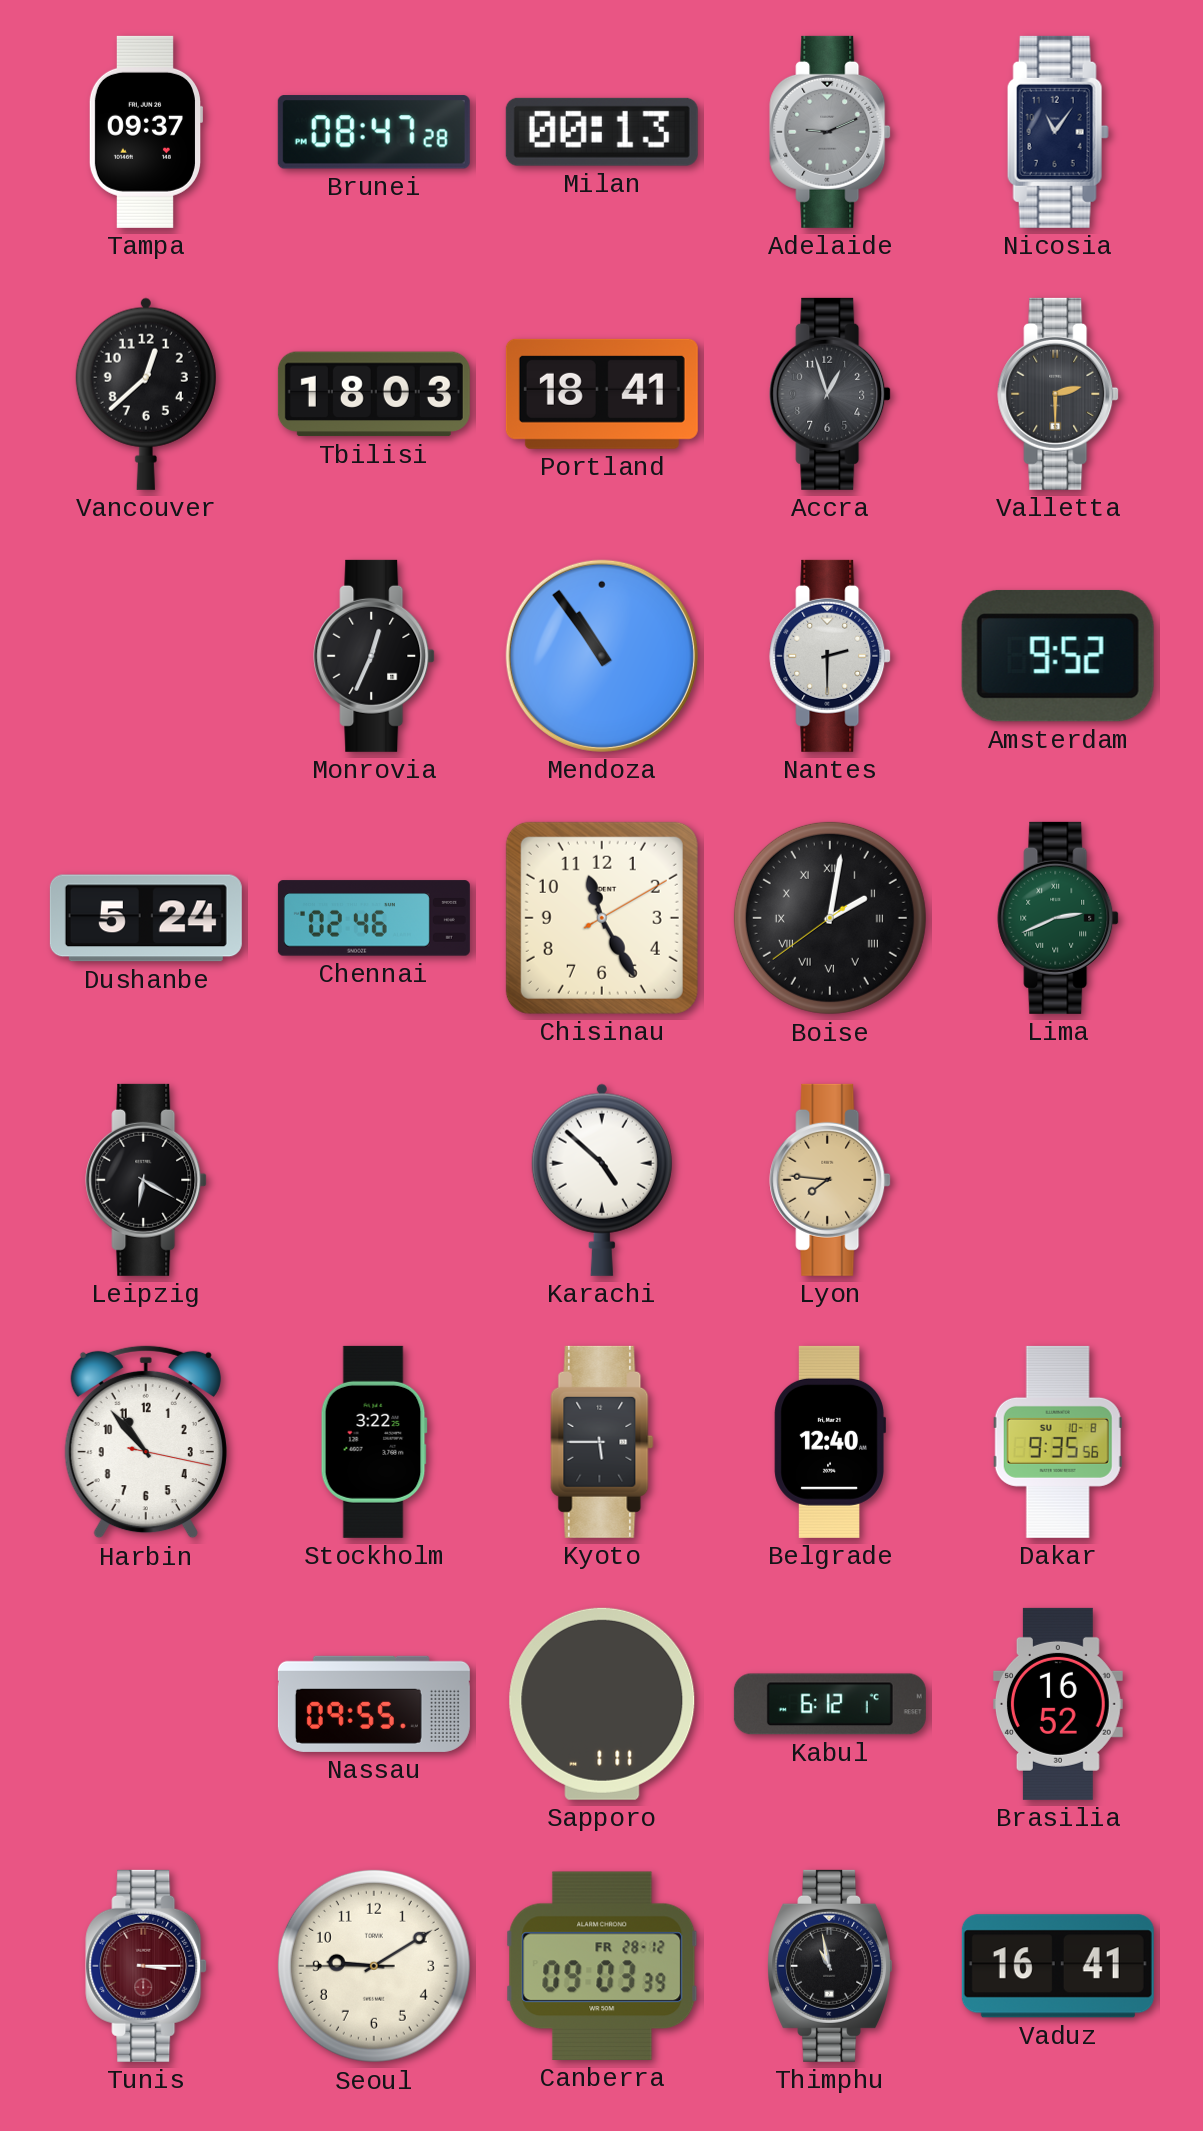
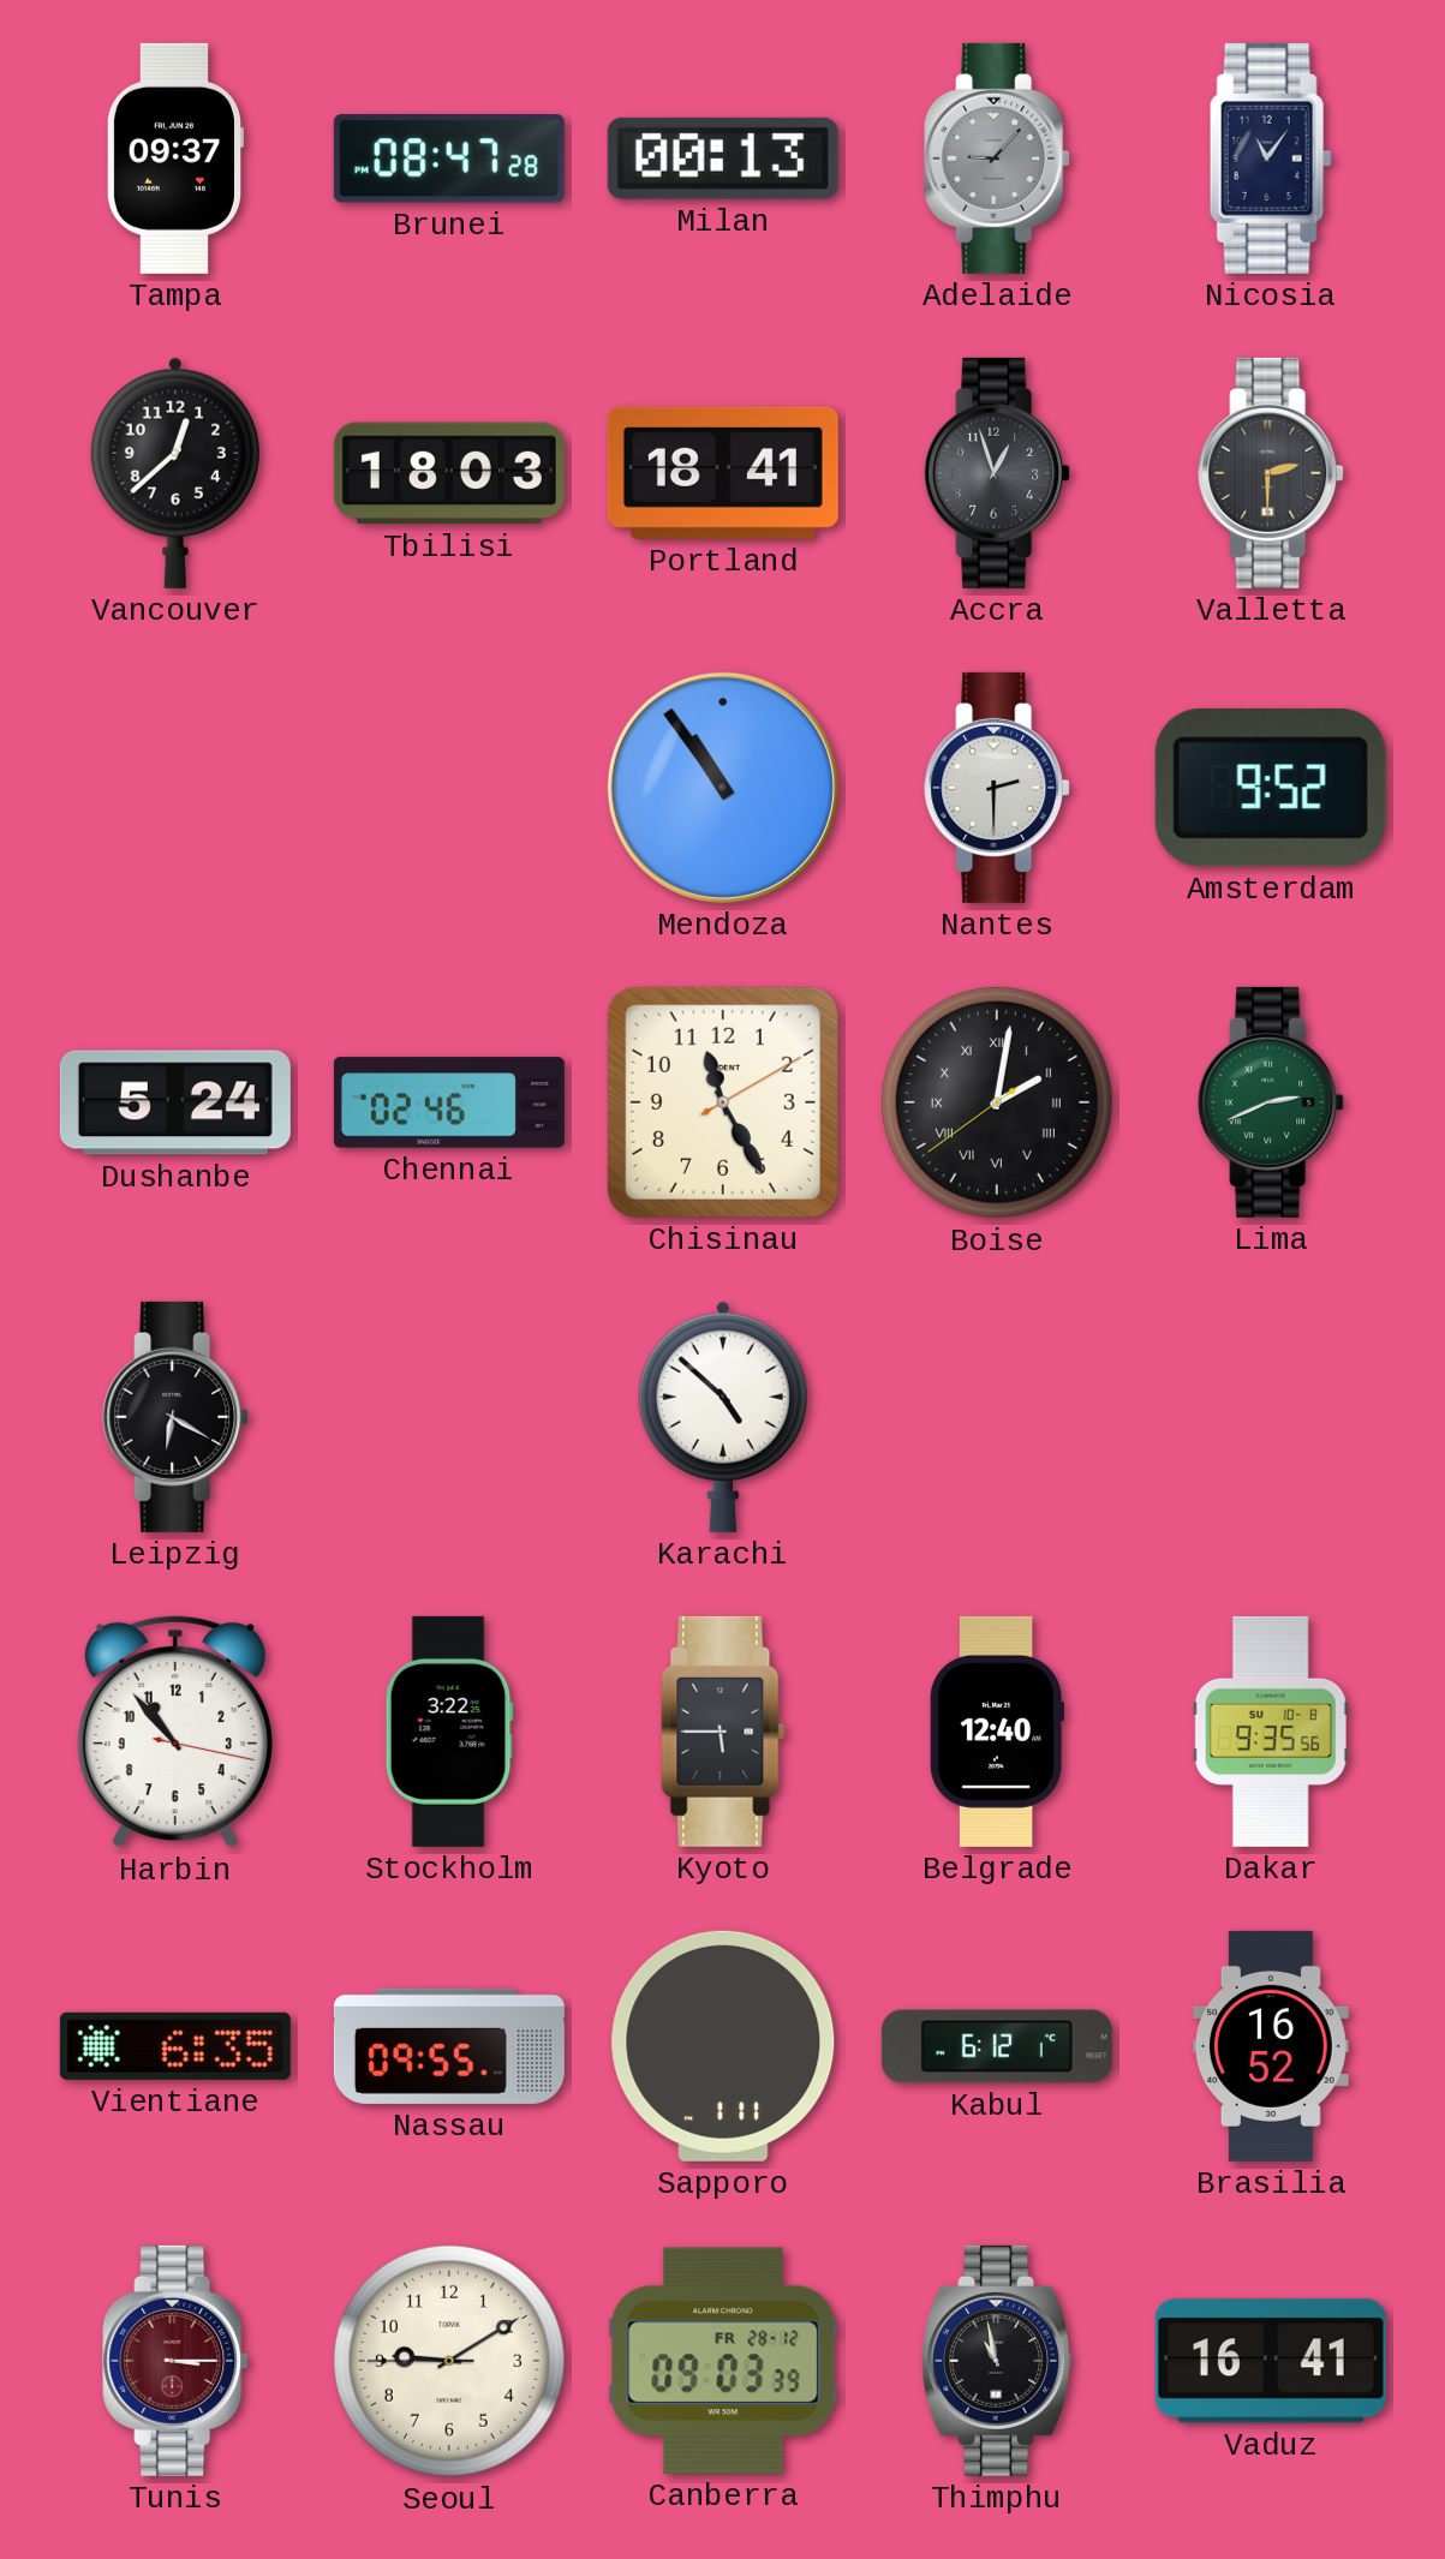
Adelaide: 9:11 -> 9:07 (997, 159)
Monrovia: 12:34 -> none (374, 656)
Lyon: 7:46 -> none (830, 1180)
Vientiane: none -> 6:35 (175, 2046)
